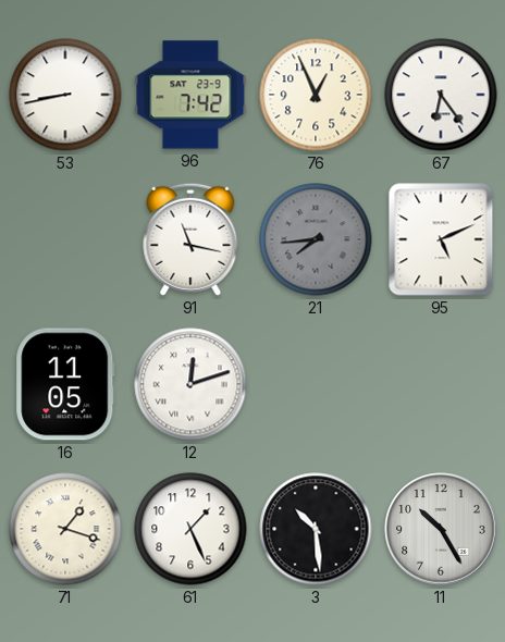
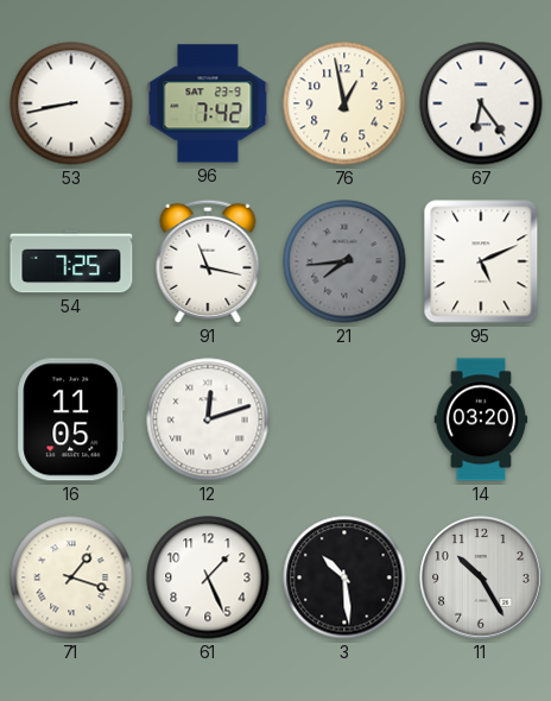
76: 12:56 -> 12:58 (344, 103)
54: none -> 7:25 (71, 261)
14: none -> 03:20 (481, 419)
